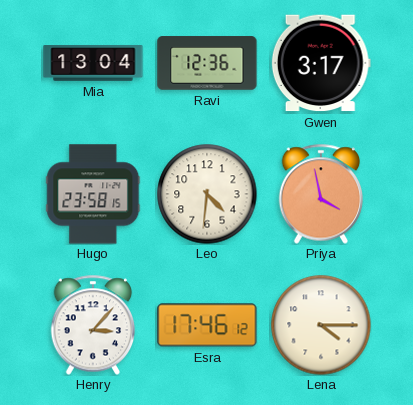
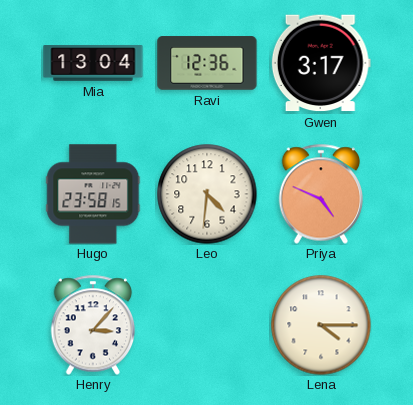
Priya: 3:58 -> 4:49 (321, 194)
Esra: 17:46 -> none (207, 325)
